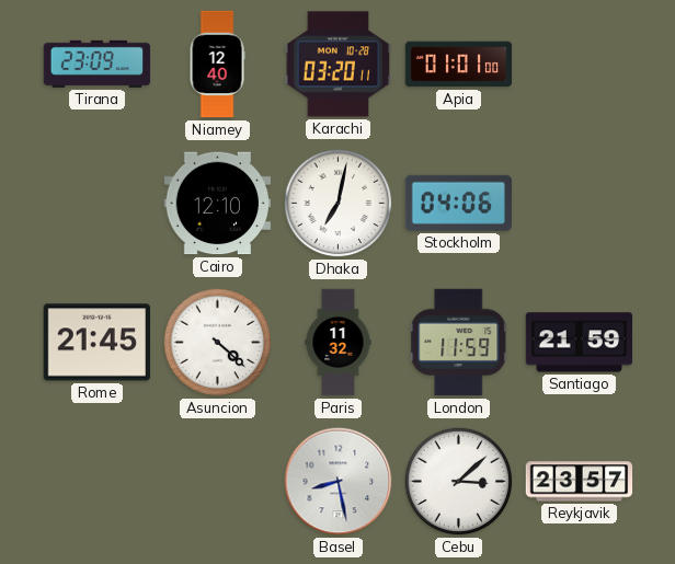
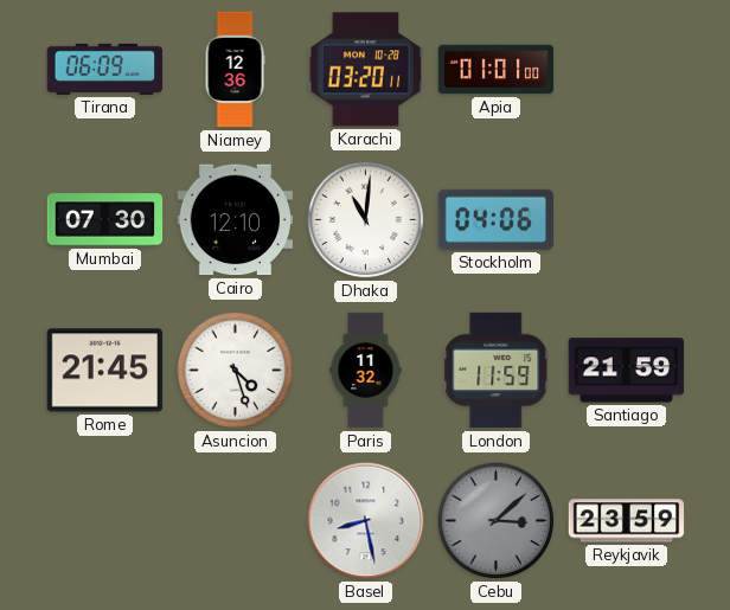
Tirana: 23:09 -> 06:09 (105, 69)
Niamey: 12:40 -> 12:36 (235, 70)
Mumbai: none -> 07:30 (105, 220)
Dhaka: 7:02 -> 11:01 (366, 220)
Asuncion: 4:22 -> 4:27 (236, 371)
Cebu dial: white -> grey (497, 521)
Reykjavik: 23:57 -> 23:59 (627, 521)
